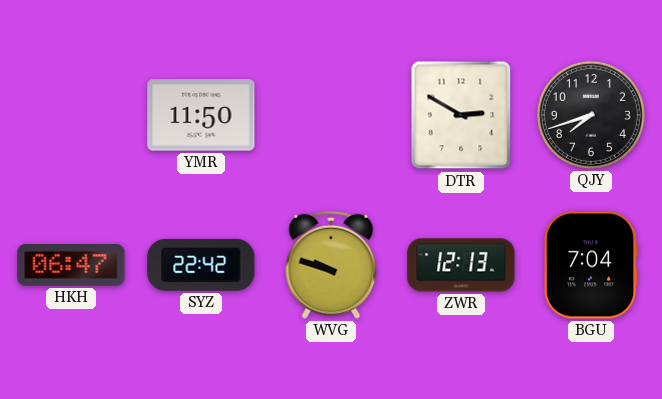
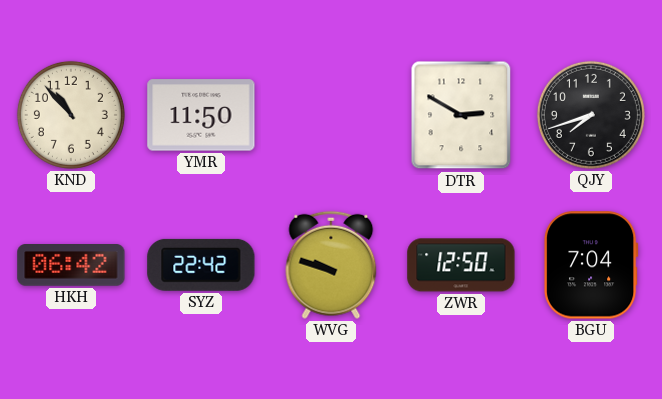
KND: none -> 10:53 (71, 115)
HKH: 06:47 -> 06:42 (71, 266)
ZWR: 12:13 -> 12:50 (461, 265)
